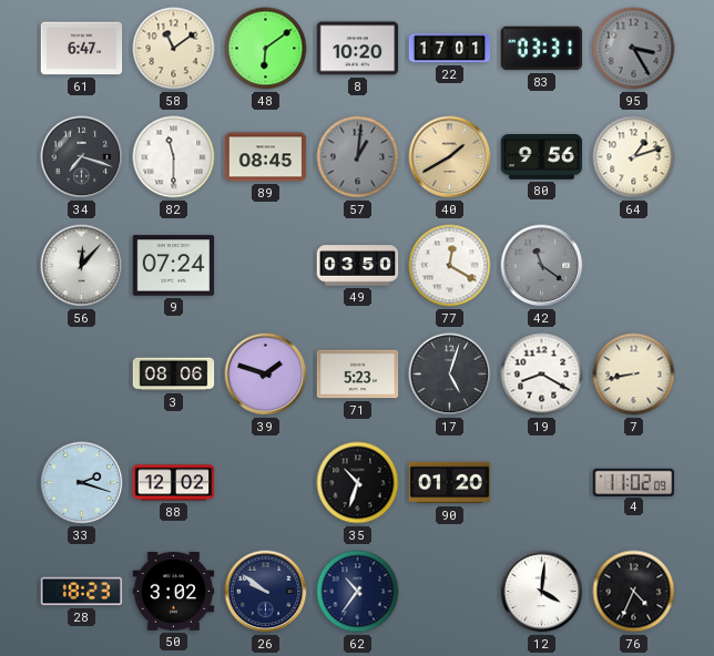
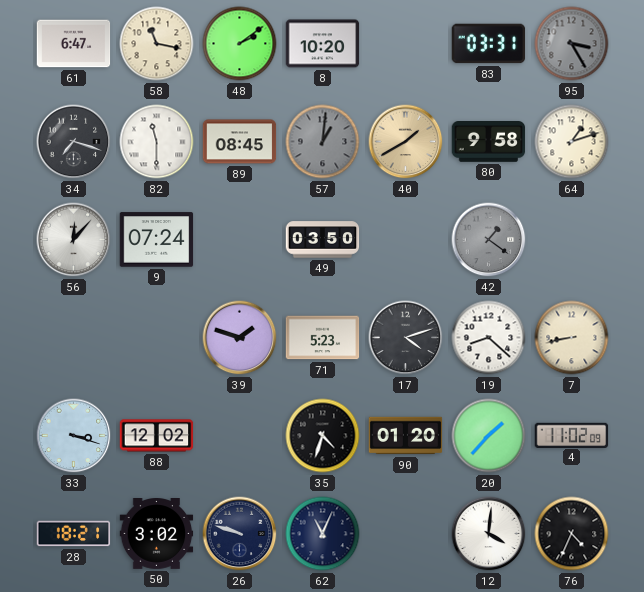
58: 11:09 -> 11:17 (157, 44)
48: 6:09 -> 2:09 (240, 44)
22: 17:01 -> none (450, 49)
80: 9:56 -> 9:58 (489, 142)
77: 12:20 -> none (450, 266)
42: 11:21 -> 1:21 (489, 240)
3: 08:06 -> none (174, 375)
17: 5:03 -> 4:12 (406, 338)
19: 8:20 -> 8:22 (489, 338)
33: 2:18 -> 3:18 (74, 436)
35: 10:33 -> 4:33 (323, 436)
20: none -> 1:37 (489, 436)
28: 18:23 -> 18:21 (74, 534)
26: 9:51 -> 9:48 (240, 534)
62: 10:36 -> 11:04 (323, 534)
